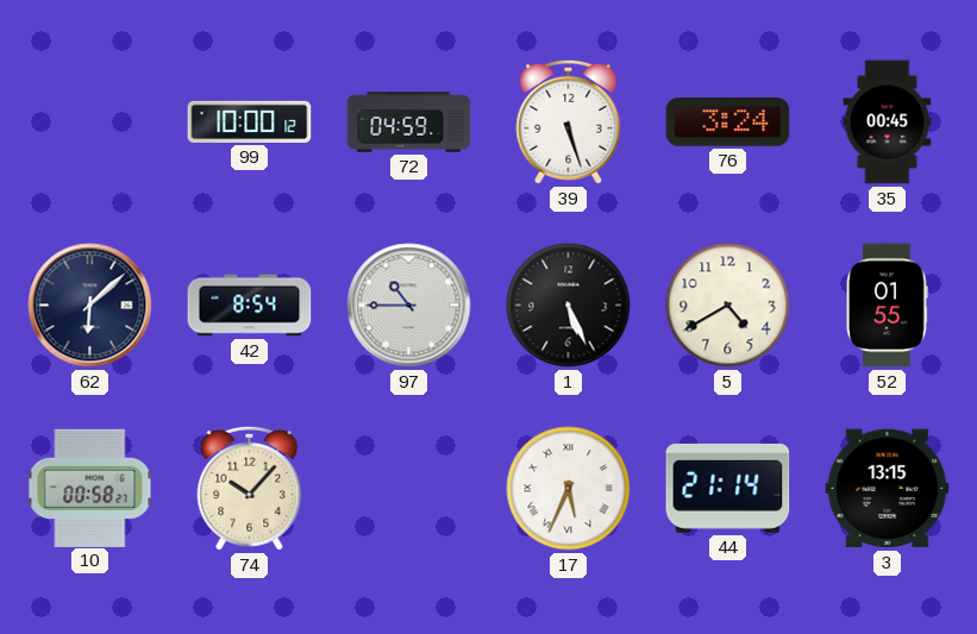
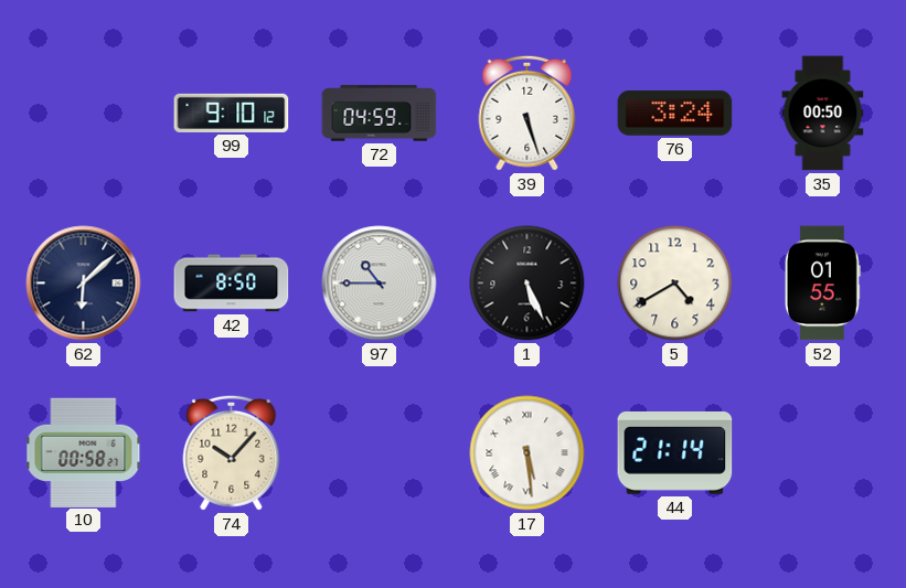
99: 10:00 -> 9:10 (232, 113)
35: 00:45 -> 00:50 (823, 114)
42: 8:54 -> 8:50 (232, 284)
17: 5:34 -> 5:29 (527, 453)
3: 13:15 -> none (888, 489)
